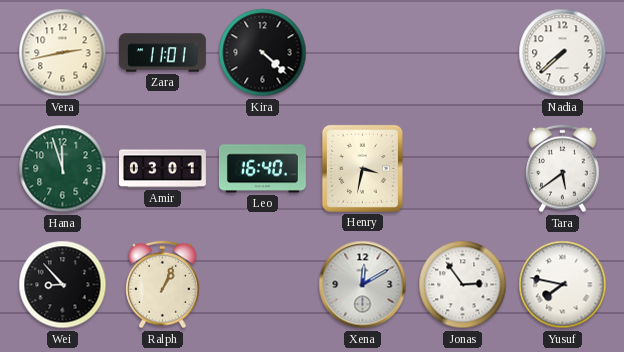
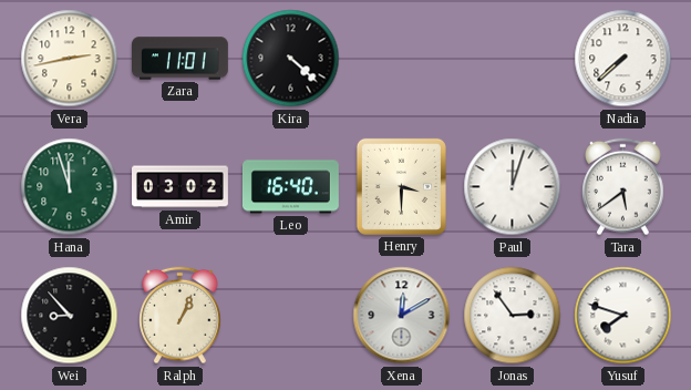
Amir: 03:01 -> 03:02 (181, 187)
Henry: 3:32 -> 3:30 (401, 186)
Paul: none -> 12:03 (513, 187)
Yusuf: 7:47 -> 7:48 (623, 316)
